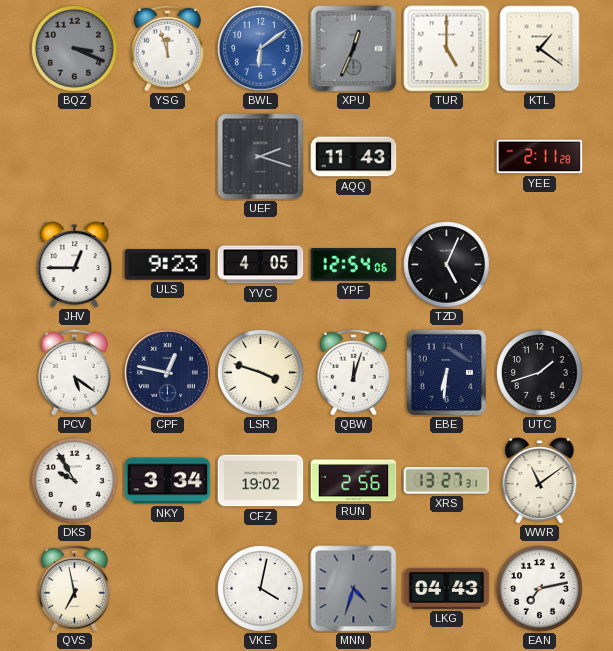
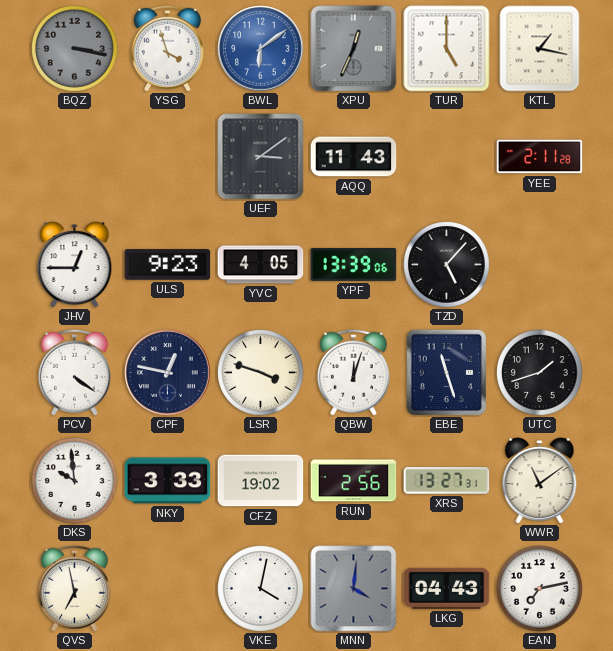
BQZ: 3:19 -> 3:17 (75, 49)
YSG: 11:57 -> 3:57 (167, 48)
KTL: 1:21 -> 1:17 (540, 49)
UEF: 2:18 -> 3:09 (261, 157)
YPF: 12:54 -> 13:39 (354, 265)
TZD: 5:04 -> 5:07 (447, 265)
PCV: 5:21 -> 4:21 (74, 372)
EBE: 6:31 -> 11:27 (446, 372)
DKS: 9:55 -> 9:59 (75, 481)
NKY: 3:34 -> 3:33 (168, 481)
MNN: 4:33 -> 4:01 (354, 589)
